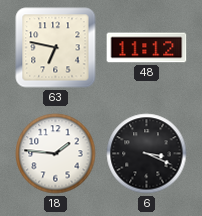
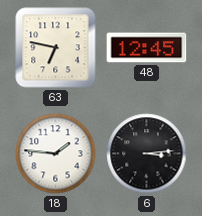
48: 11:12 -> 12:45 (147, 48)
6: 3:19 -> 3:14 (147, 154)
